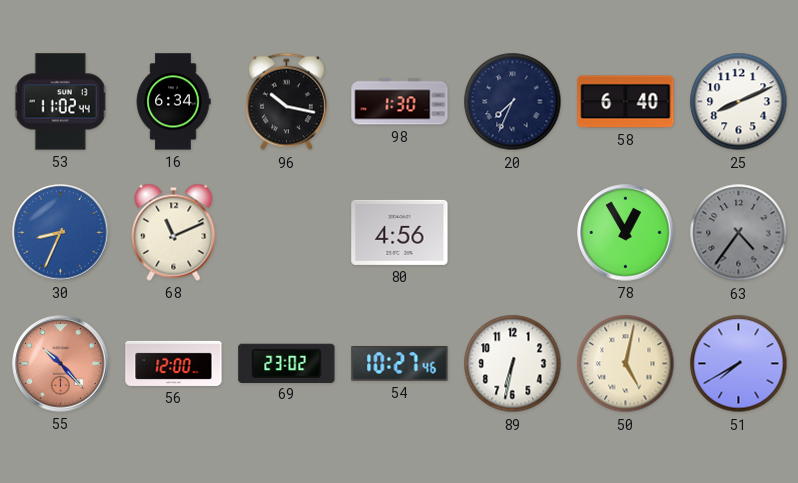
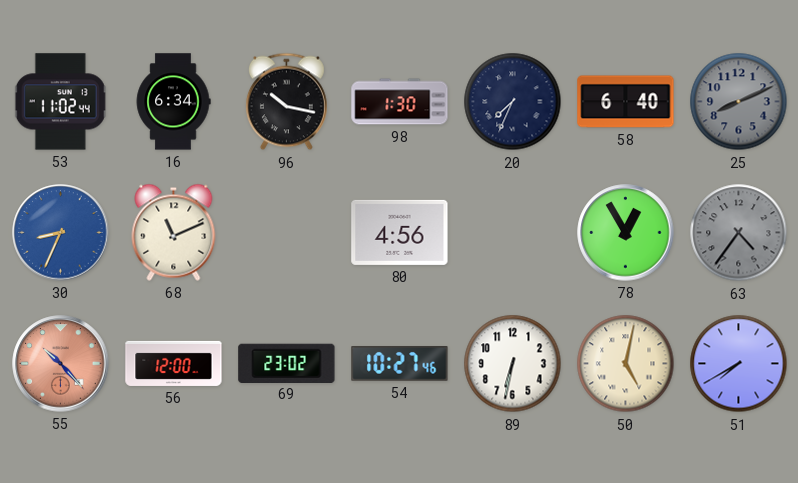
25 dial: white -> grey (739, 102)
